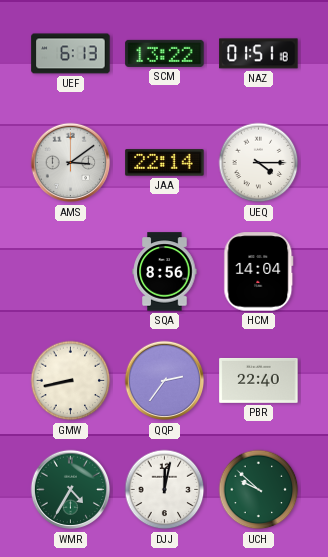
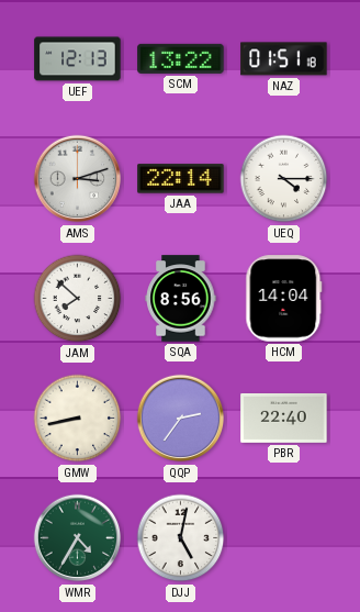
UEF: 6:13 -> 12:13 (78, 59)
AMS: 3:09 -> 3:12 (78, 179)
JAM: none -> 7:52 (78, 299)
DJJ: 12:02 -> 5:02 (181, 538)
UCH: 9:52 -> none (259, 490)
